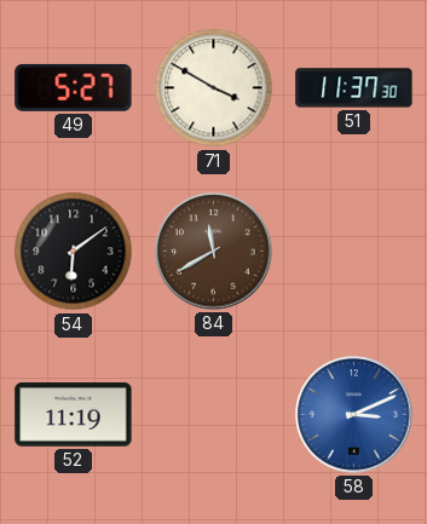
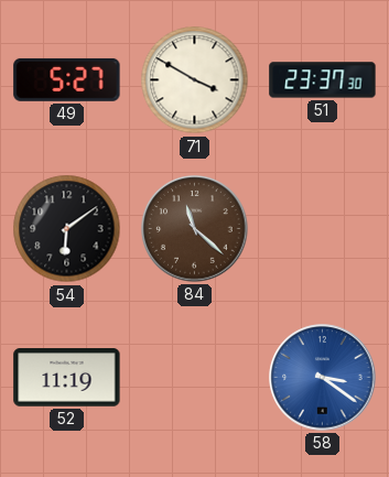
51: 11:37 -> 23:37 (323, 80)
84: 11:40 -> 11:22 (195, 229)
58: 3:11 -> 3:21 (323, 378)
